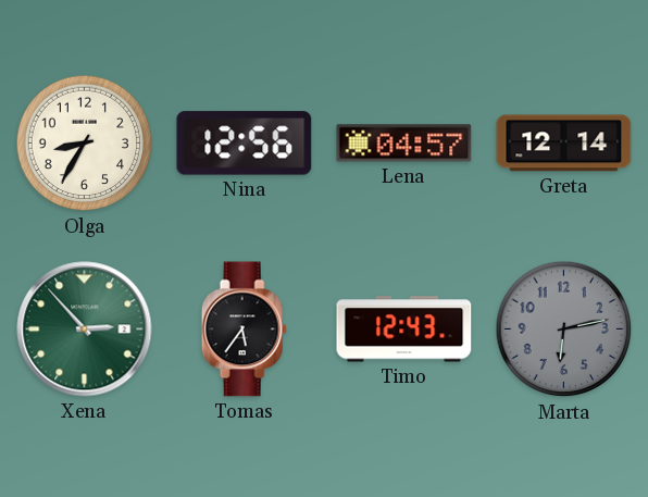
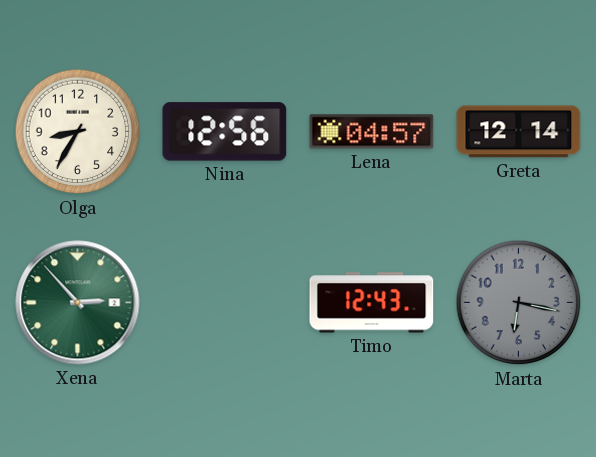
Tomas: 5:36 -> none (244, 330)
Marta: 6:13 -> 6:17 (519, 303)
